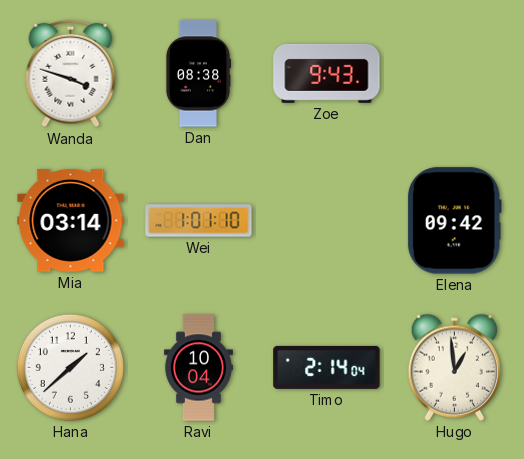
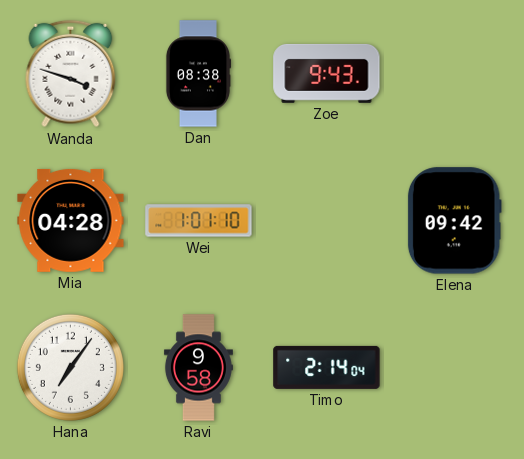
Mia: 03:14 -> 04:28 (71, 220)
Hana: 1:38 -> 7:06 (70, 367)
Ravi: 10:04 -> 9:58 (198, 368)
Hugo: 12:59 -> none (454, 367)
